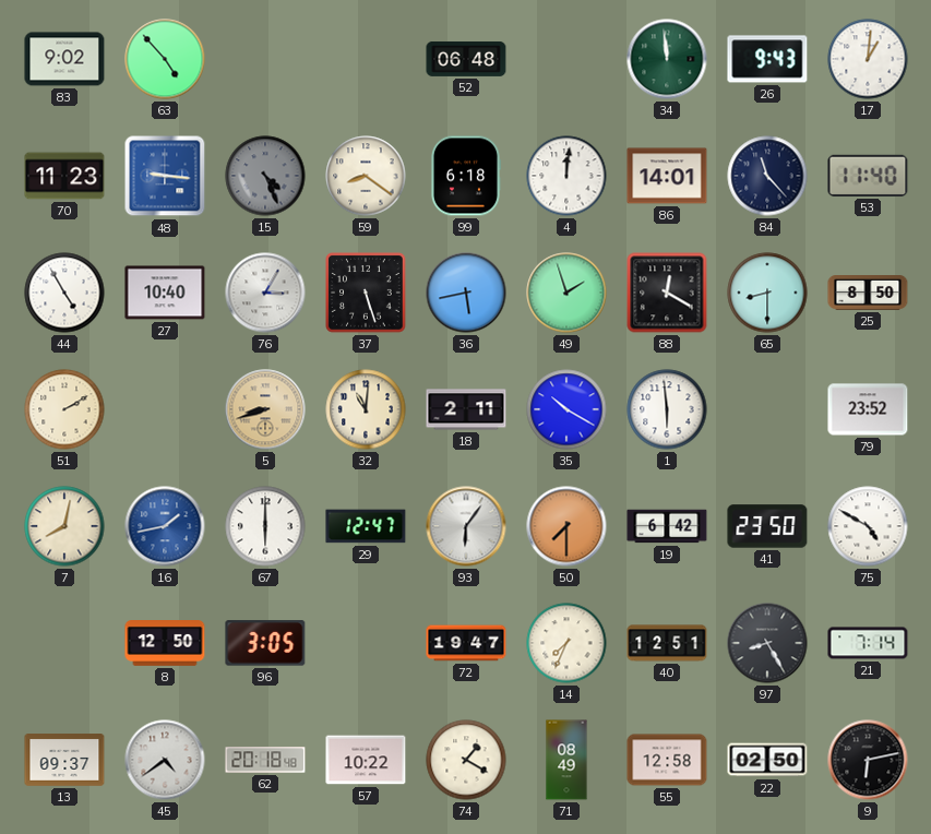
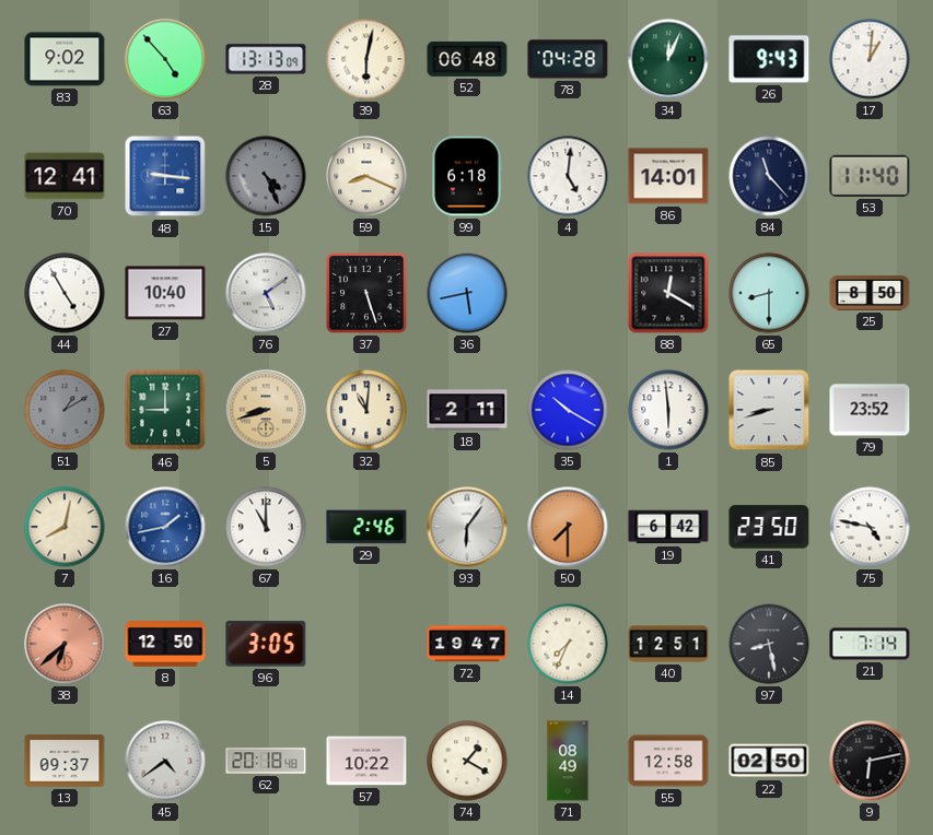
28: none -> 13:13 (266, 59)
39: none -> 6:02 (366, 59)
78: none -> 04:28 (568, 59)
34: 11:59 -> 12:04 (668, 59)
70: 11:23 -> 12:41 (65, 176)
59: 8:21 -> 8:19 (366, 176)
4: 12:01 -> 5:01 (568, 176)
76: 3:05 -> 5:09 (266, 293)
49: 1:57 -> none (566, 293)
51: 2:10 -> 1:10 (65, 410)
51 dial: cream -> grey (65, 410)
46: none -> 9:00 (165, 410)
85: none -> 8:42 (769, 410)
67: 6:00 -> 11:00 (266, 527)
29: 12:47 -> 2:46 (366, 527)
75: 4:50 -> 4:47 (870, 527)
38: none -> 6:38 (65, 644)
97: 8:25 -> 8:28 (769, 644)
